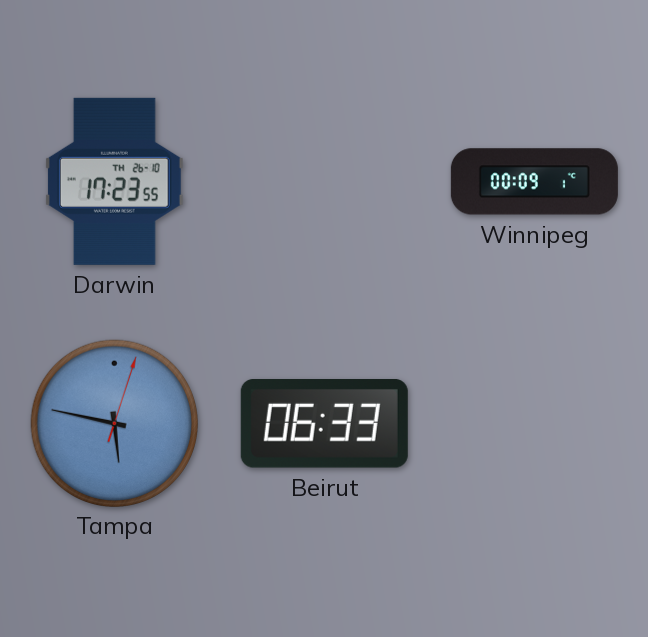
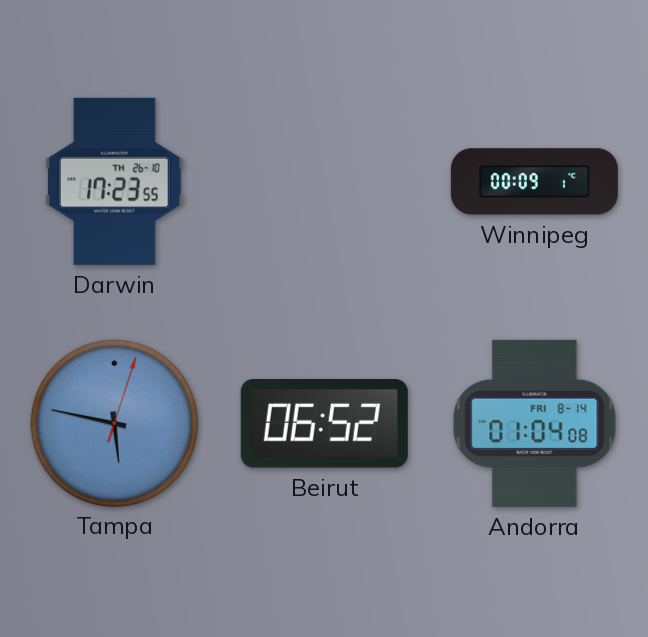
Beirut: 06:33 -> 06:52 (324, 424)
Andorra: none -> 01:04 (535, 423)
